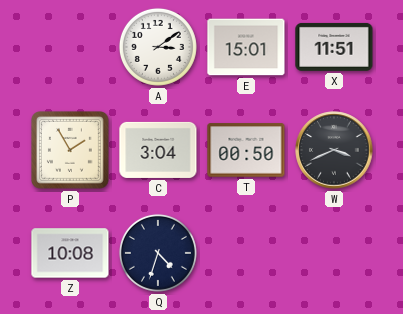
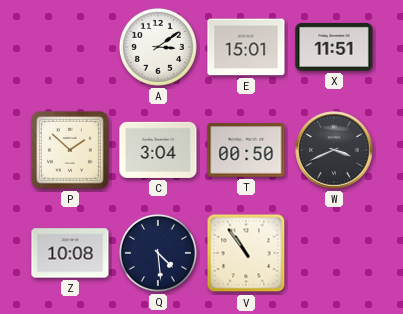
P: 1:55 -> 1:52 (70, 150)
Q: 4:33 -> 4:29 (158, 253)
V: none -> 10:54 (246, 253)
